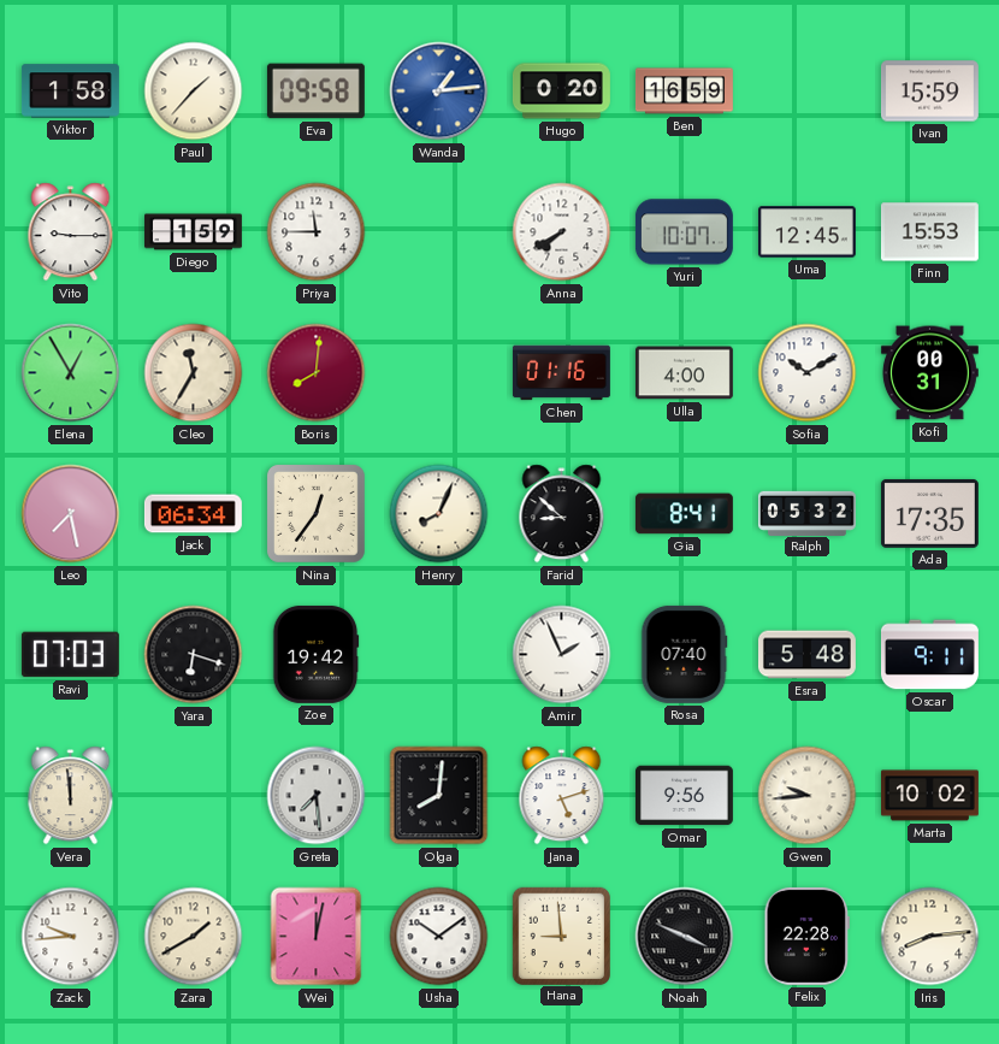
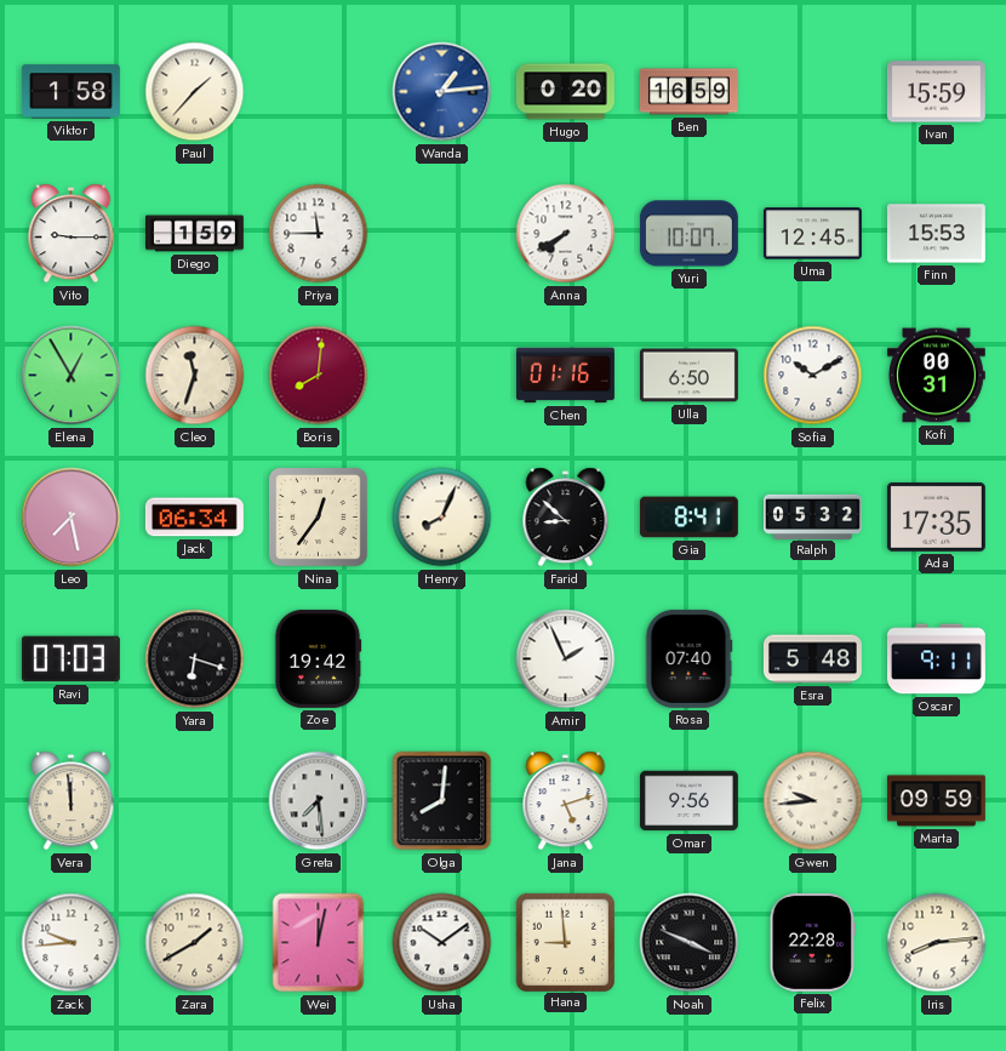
Eva: 09:58 -> none (315, 92)
Cleo: 11:35 -> 11:33 (195, 376)
Ulla: 4:00 -> 6:50 (688, 376)
Marta: 10:02 -> 09:59 (936, 801)
